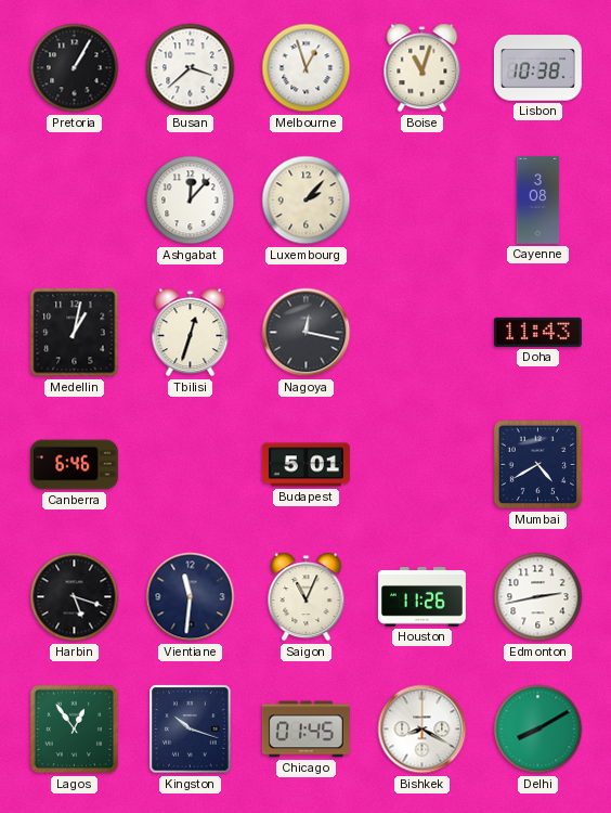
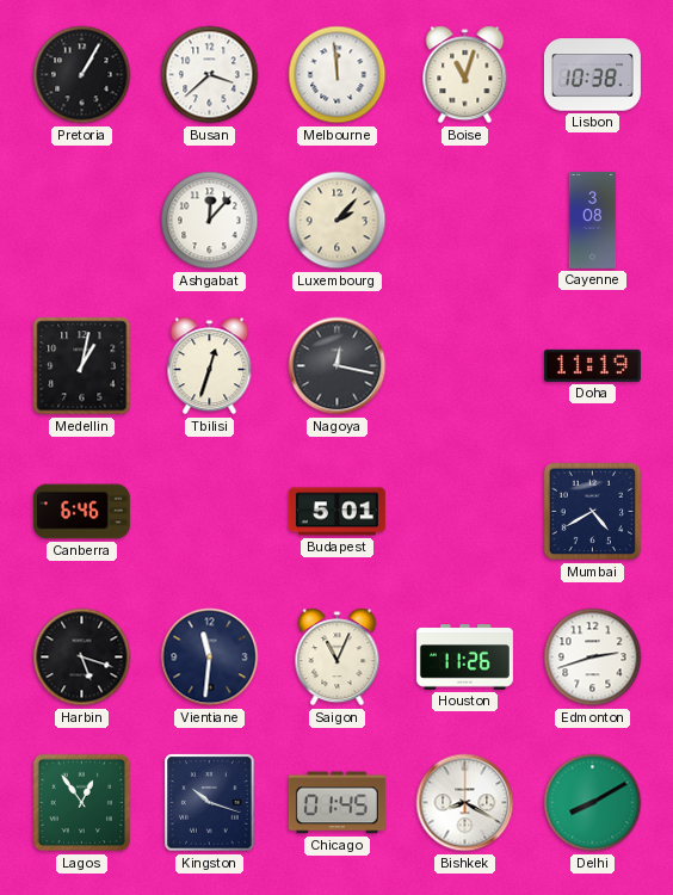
Melbourne: 12:57 -> 11:59 (338, 75)
Doha: 11:43 -> 11:19 (592, 365)
Edmonton: 2:43 -> 2:42 (593, 658)
